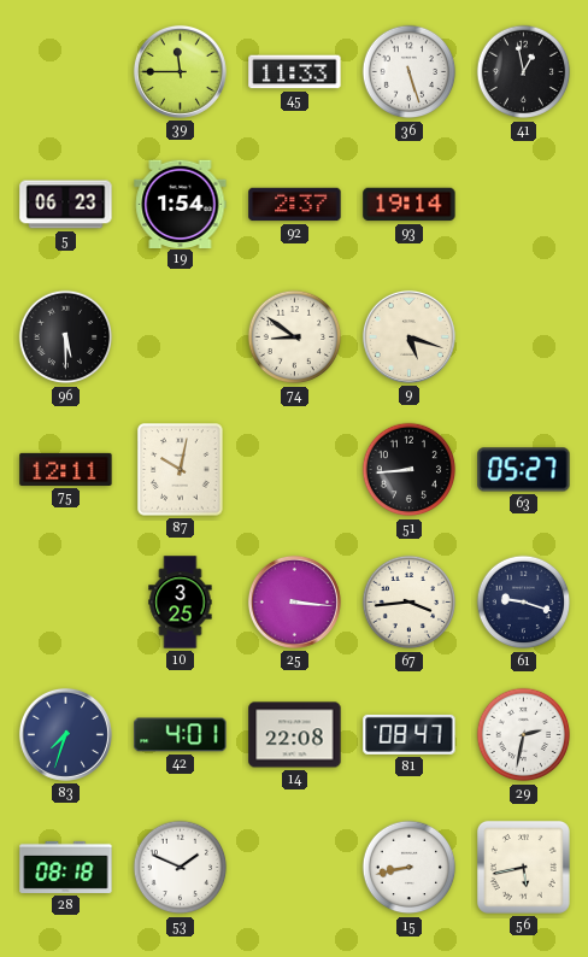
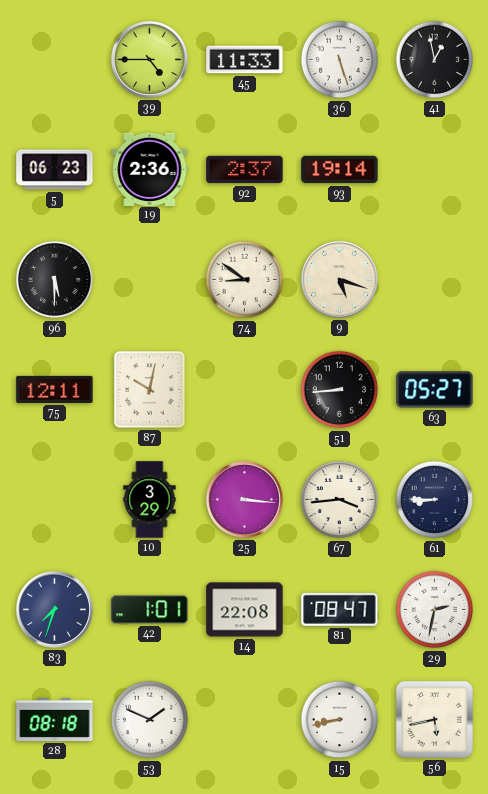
39: 11:45 -> 4:45 (149, 59)
19: 1:54 -> 2:36 (150, 169)
10: 3:25 -> 3:29 (150, 500)
61: 9:18 -> 8:45 (435, 500)
42: 4:01 -> 1:01 (150, 610)
